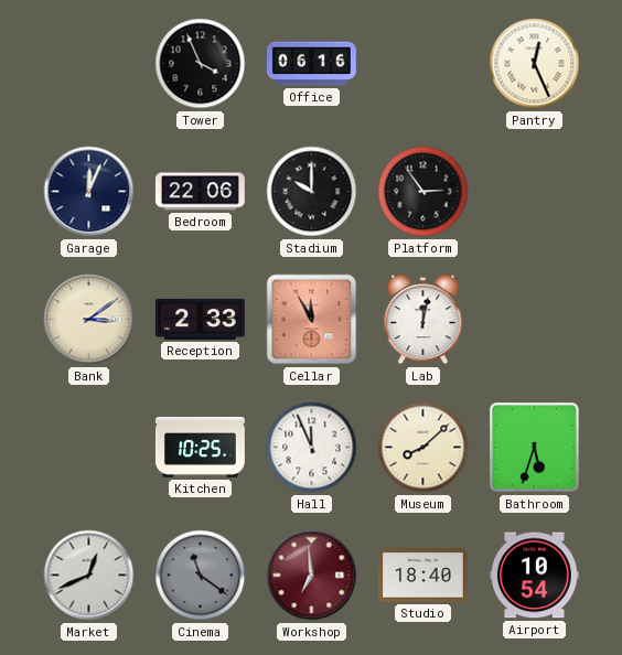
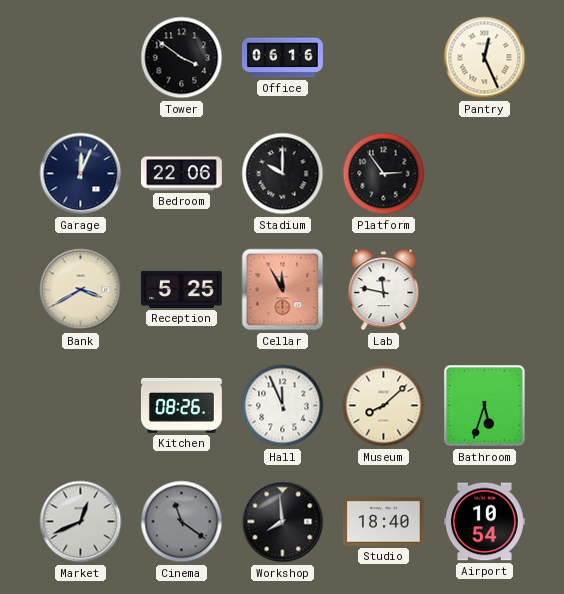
Tower: 3:56 -> 3:51 (182, 58)
Bank: 3:09 -> 3:40 (81, 290)
Reception: 2:33 -> 5:25 (181, 289)
Lab: 12:02 -> 11:47 (384, 290)
Kitchen: 10:25 -> 08:26 (181, 405)
Workshop: 6:59 -> 7:59 (283, 522)
Workshop dial: burgundy -> black (283, 522)
